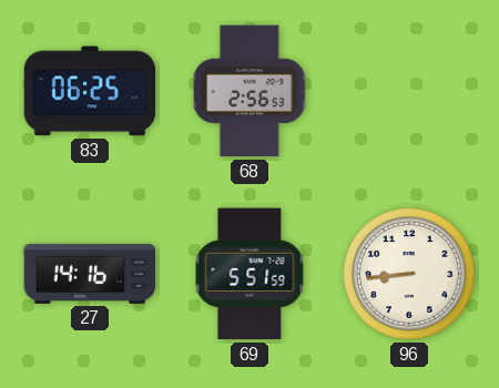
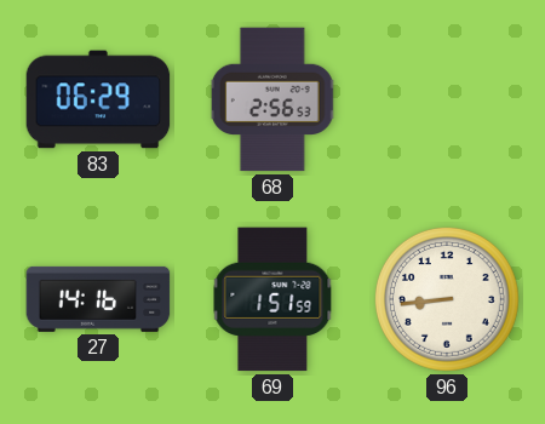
83: 06:25 -> 06:29 (98, 99)
69: 5:51 -> 1:51 (272, 299)
